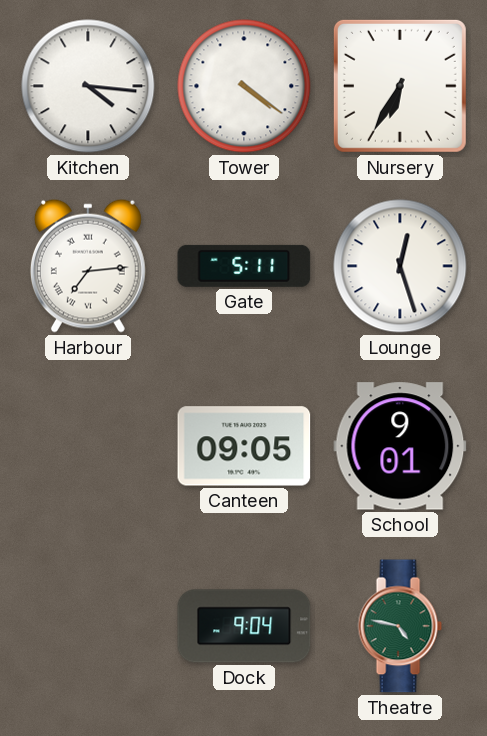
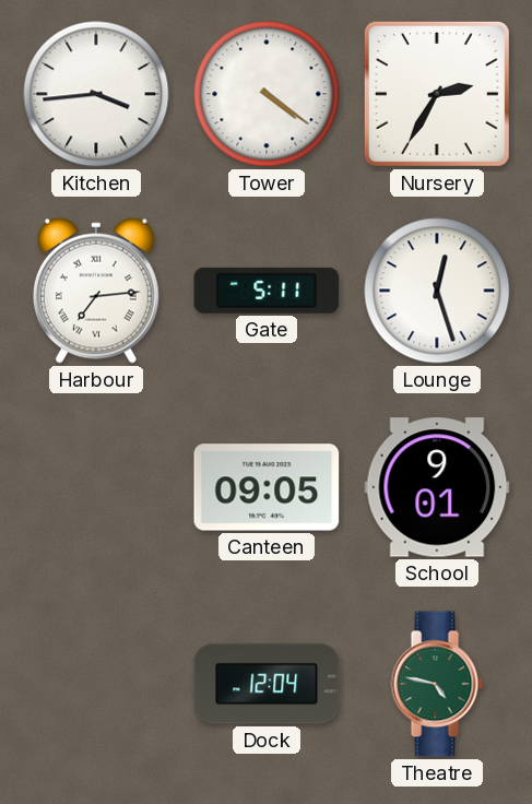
Kitchen: 4:16 -> 3:44 (96, 94)
Nursery: 6:35 -> 2:35 (437, 94)
Dock: 9:04 -> 12:04 (267, 684)
